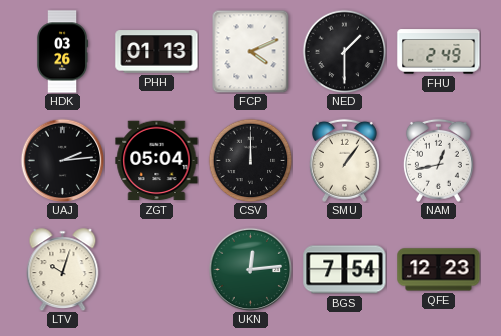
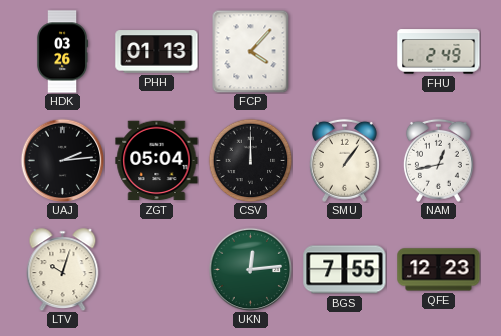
FCP: 4:11 -> 4:07 (251, 51)
NED: 1:30 -> none (344, 51)
BGS: 7:54 -> 7:55 (345, 270)
